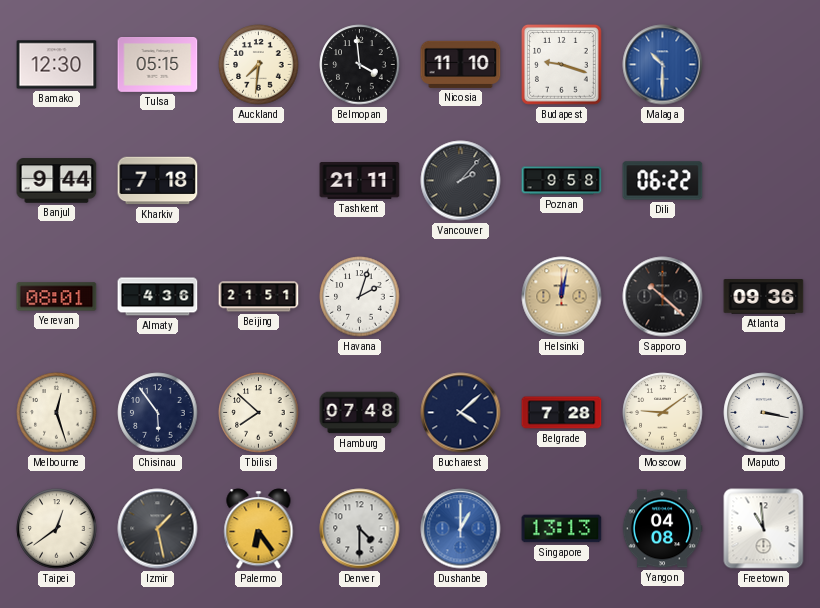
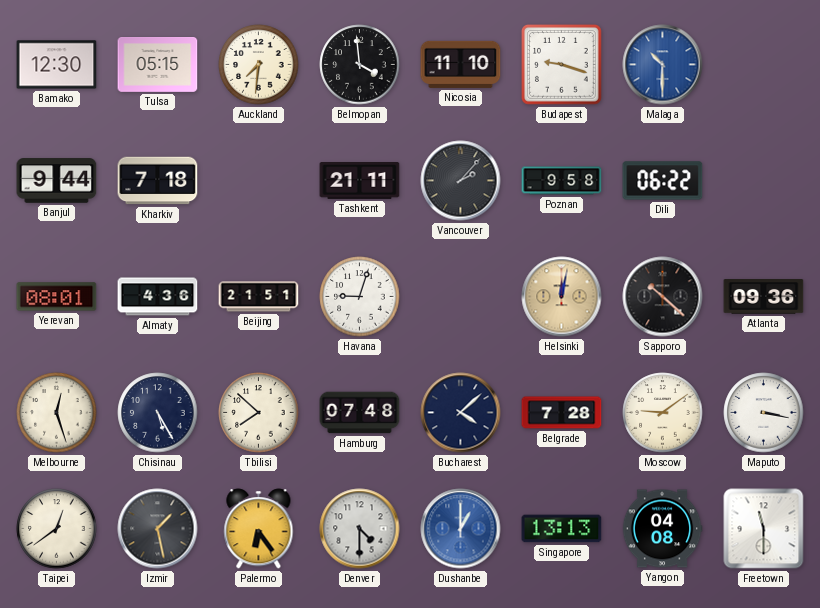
Havana: 2:03 -> 9:03 (360, 297)
Chisinau: 5:54 -> 5:25 (158, 413)
Freetown: 10:59 -> 11:30 (764, 529)
